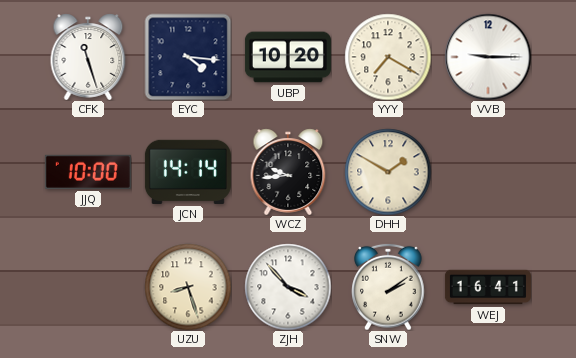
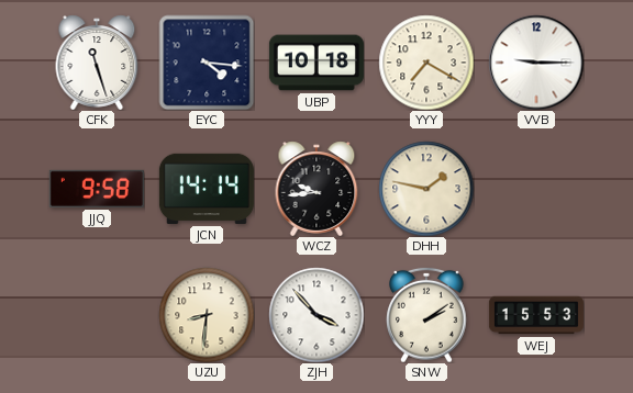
UBP: 10:20 -> 10:18 (316, 63)
JJQ: 10:00 -> 9:58 (97, 189)
DHH: 1:50 -> 1:47 (426, 189)
UZU: 8:27 -> 8:31 (207, 315)
WEJ: 16:41 -> 15:53 (536, 315)
